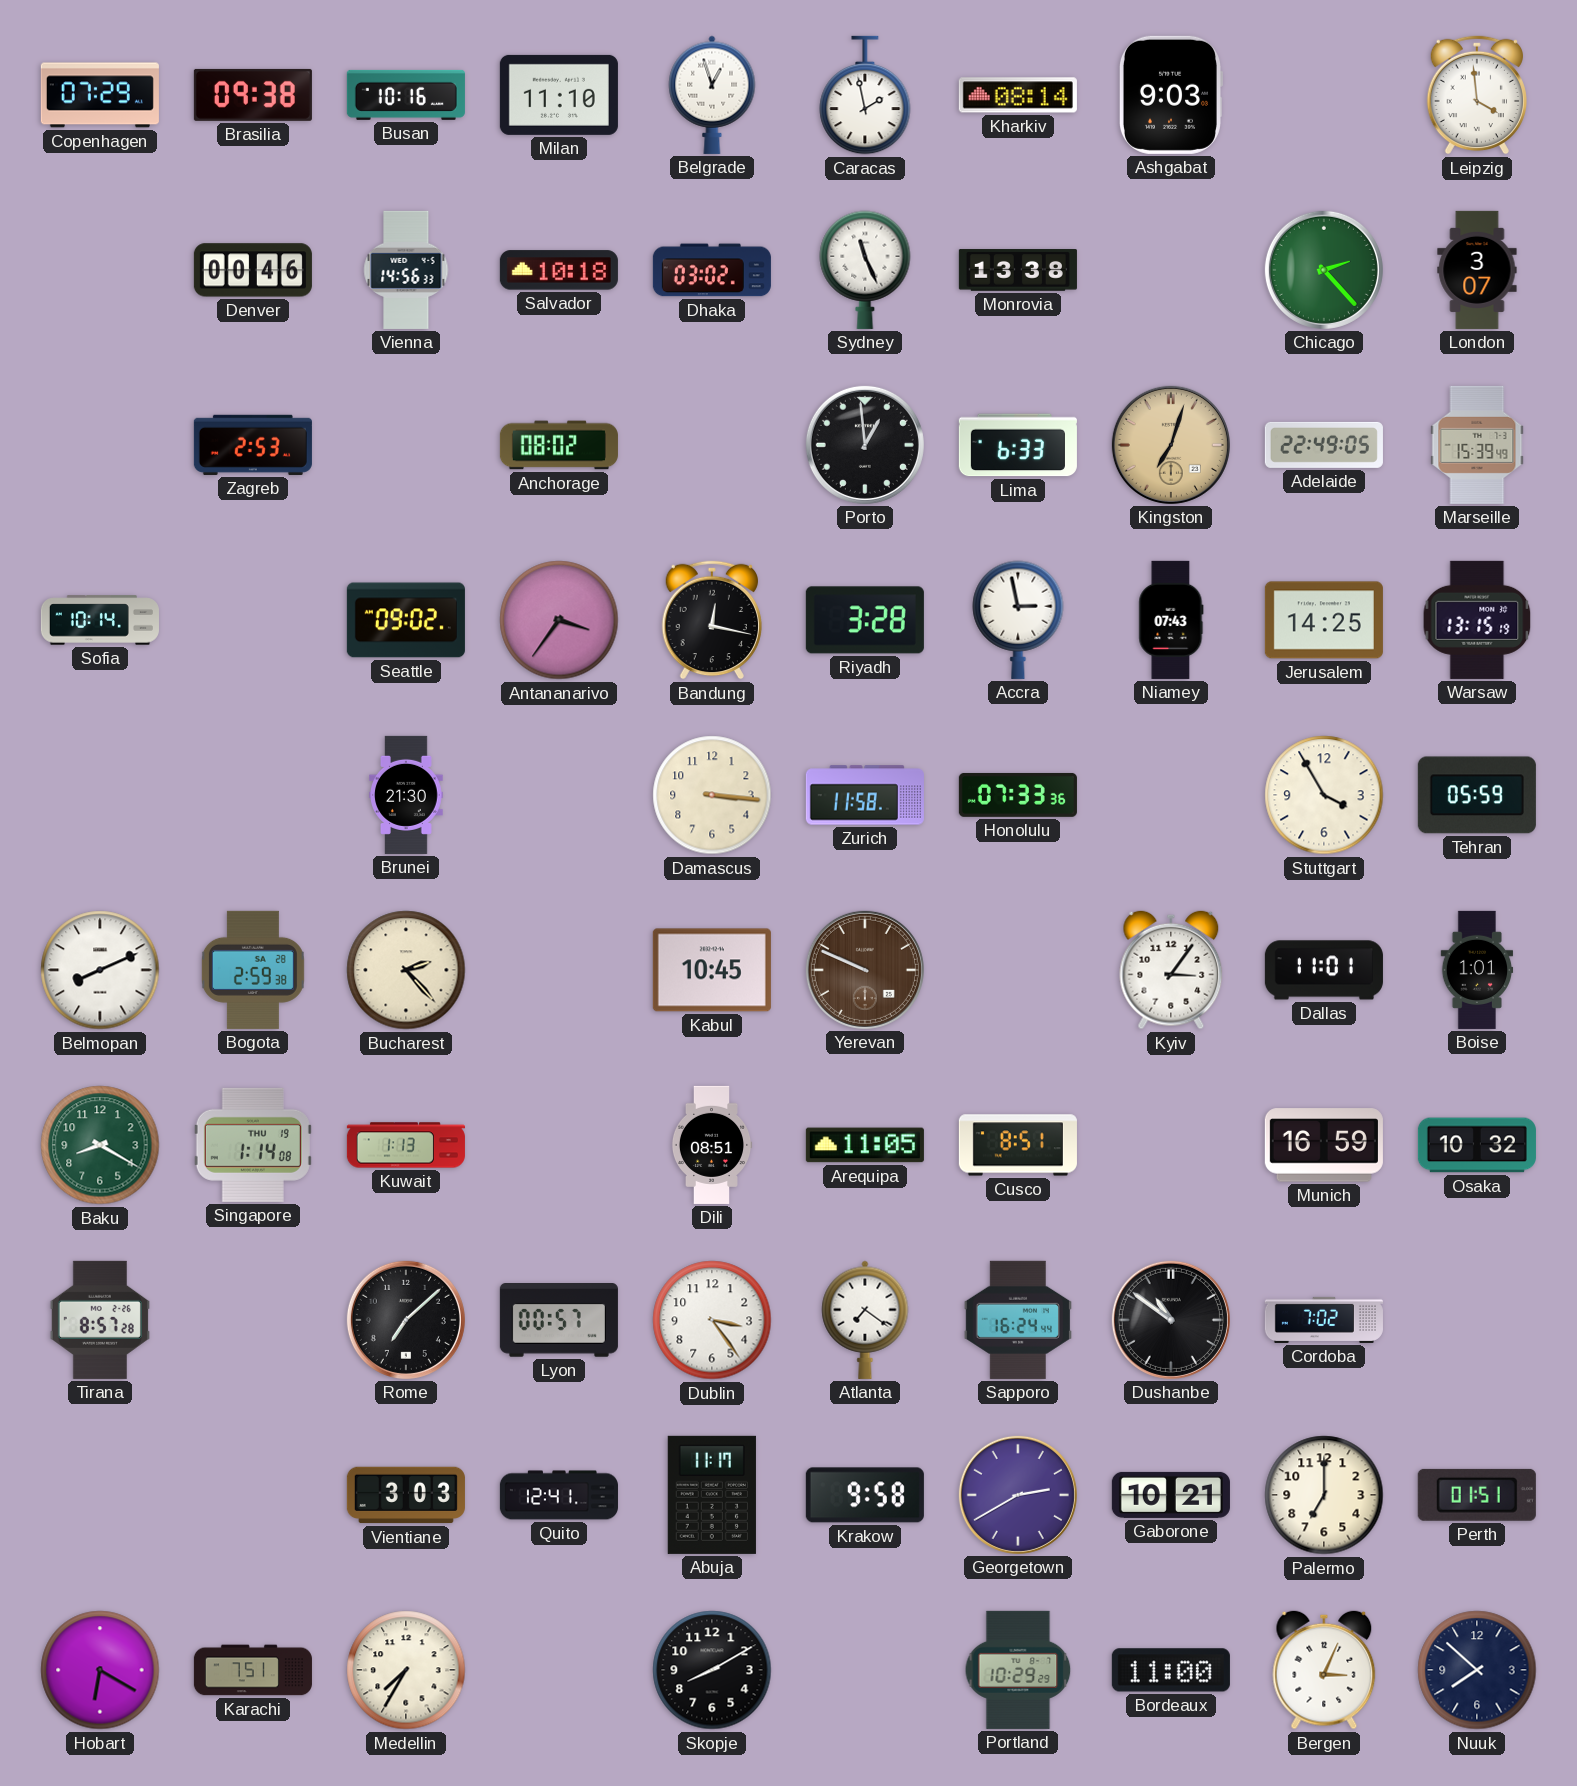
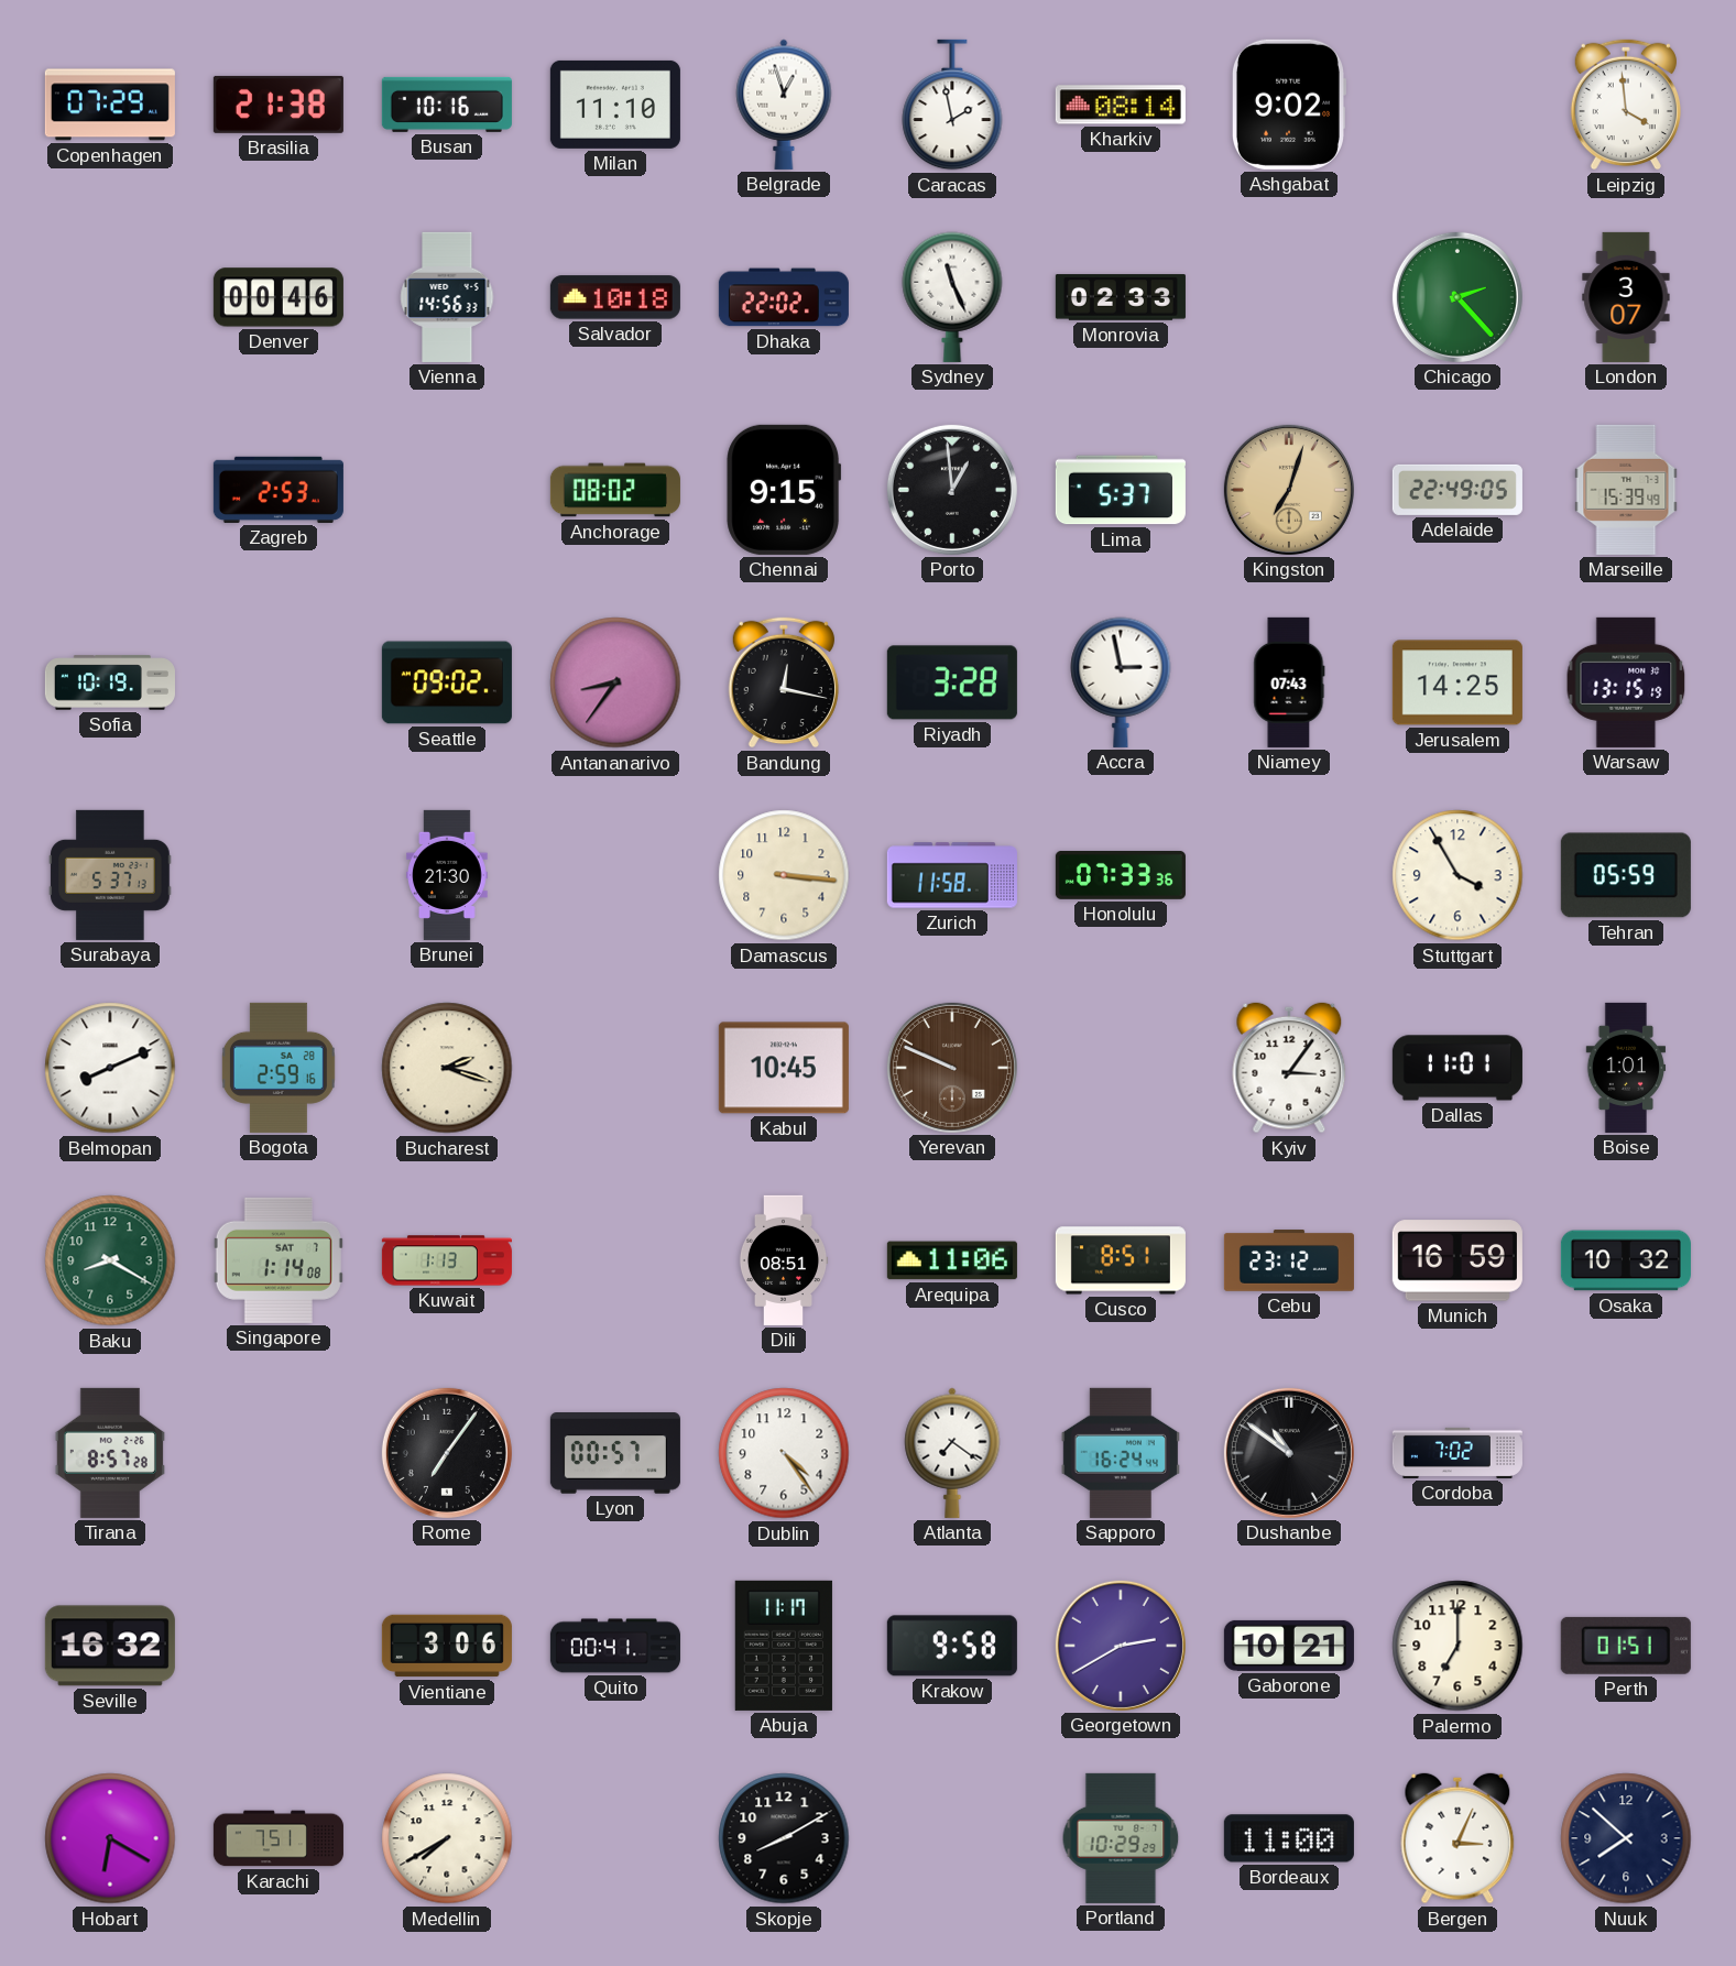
Brasilia: 09:38 -> 21:38 (279, 105)
Ashgabat: 9:03 -> 9:02 (1288, 105)
Dhaka: 03:02 -> 22:02 (784, 297)
Monrovia: 13:38 -> 02:33 (1121, 297)
Chennai: none -> 9:15 (784, 490)
Lima: 6:33 -> 5:37 (1121, 490)
Sofia: 10:14 -> 10:19 (110, 682)
Antananarivo: 3:36 -> 8:36 (615, 682)
Surabaya: none -> 5:37 (110, 875)
Bogota: 2:59:38 -> 2:59:16 (279, 1068)
Bucharest: 2:23 -> 2:18 (447, 1068)
Singapore date: THU 19 -> SAT 7 (279, 1260)
Arequipa: 11:05 -> 11:06 (952, 1260)
Cebu: none -> 23:12 (1289, 1260)
Rome: 7:08 -> 7:06 (447, 1453)
Dublin: 3:24 -> 4:24 (784, 1453)
Seville: none -> 16:32 (110, 1646)
Vientiane: 3:03 -> 3:06 (447, 1646)
Quito: 12:41 -> 00:41 (615, 1646)
Medellin: 7:35 -> 7:40 (447, 1838)
